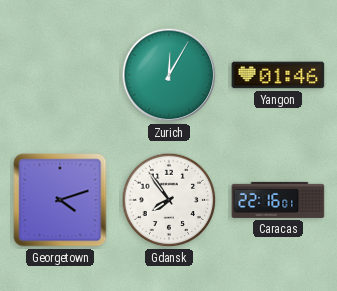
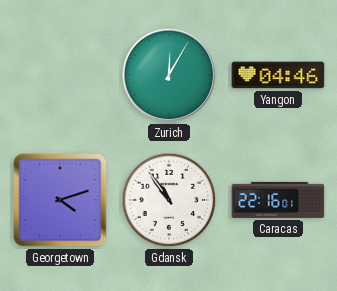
Yangon: 01:46 -> 04:46 (278, 75)
Gdansk: 7:54 -> 10:54 (169, 200)
